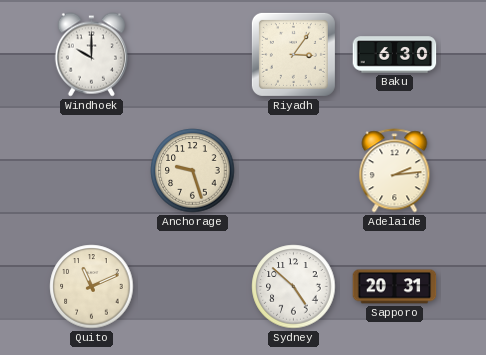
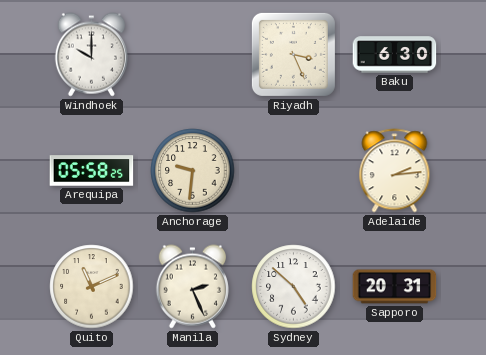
Riyadh: 3:06 -> 3:26 (293, 54)
Arequipa: none -> 05:58 (92, 171)
Anchorage: 9:27 -> 9:31 (193, 171)
Manila: none -> 2:26 (192, 287)
